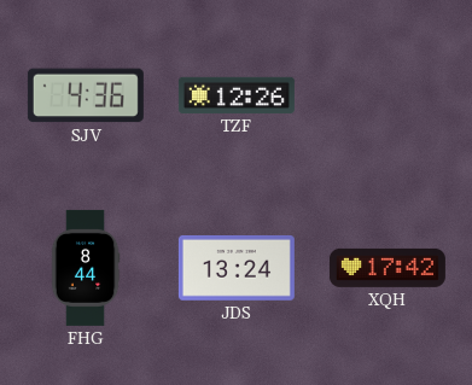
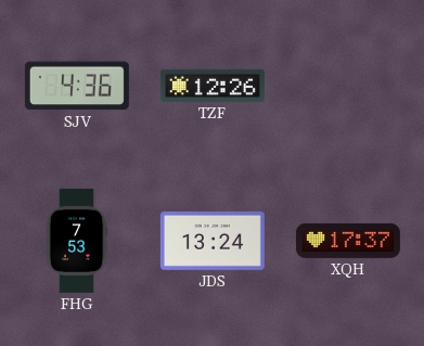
FHG: 8:44 -> 7:53 (77, 241)
XQH: 17:42 -> 17:37 (348, 241)
